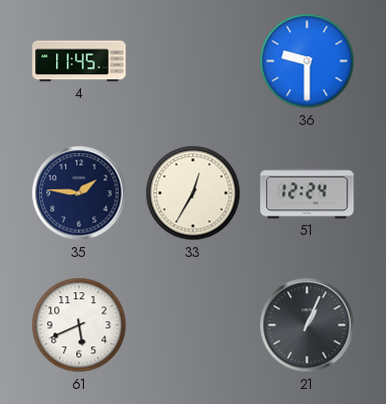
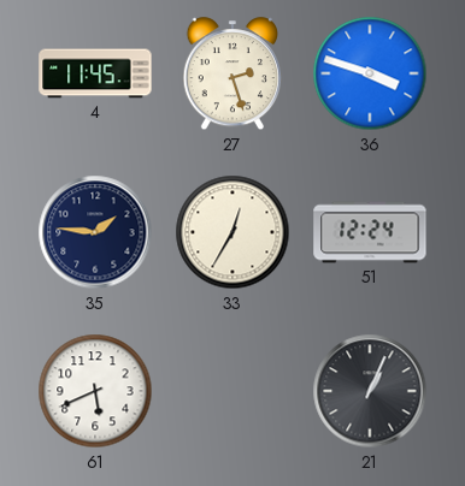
27: none -> 2:27 (231, 75)
36: 9:30 -> 3:48 (370, 73)
